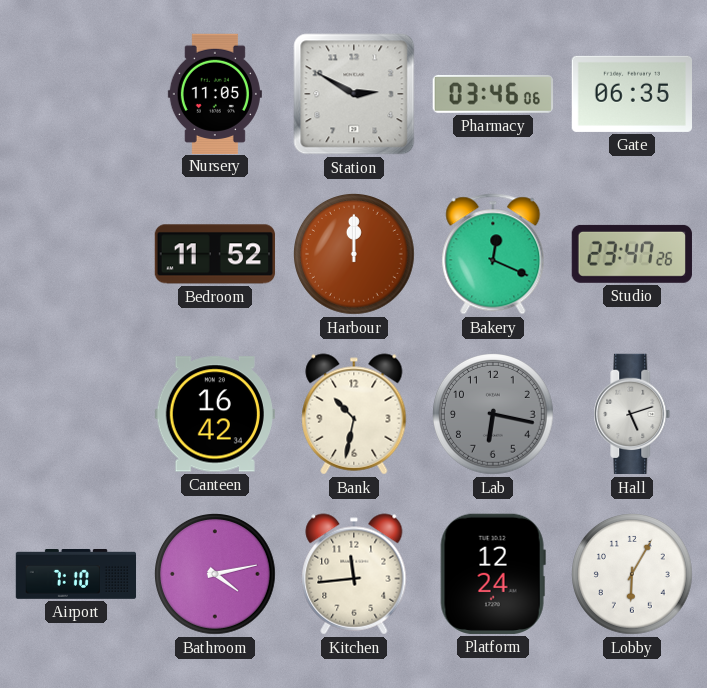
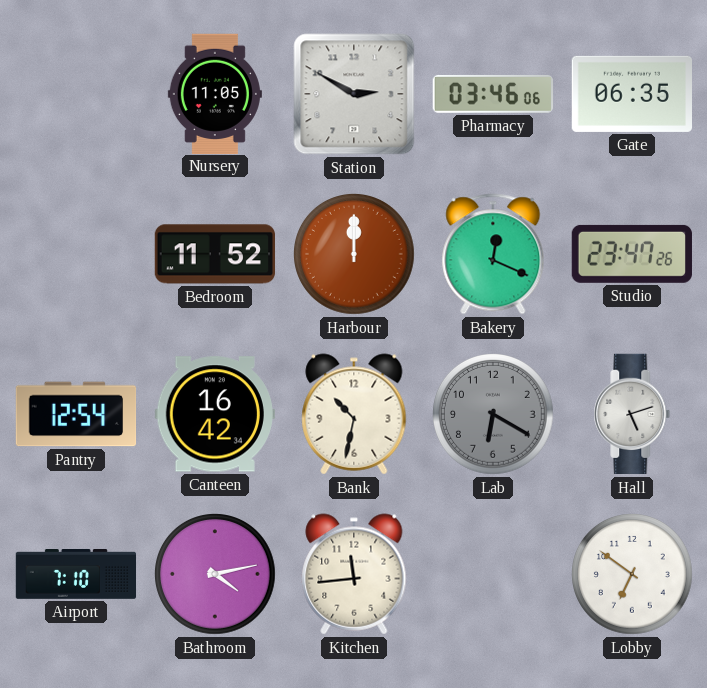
Pantry: none -> 12:54 (76, 414)
Lab: 6:17 -> 6:20 (494, 415)
Platform: 12:24 -> none (493, 574)
Lobby: 6:05 -> 6:51 (633, 575)
